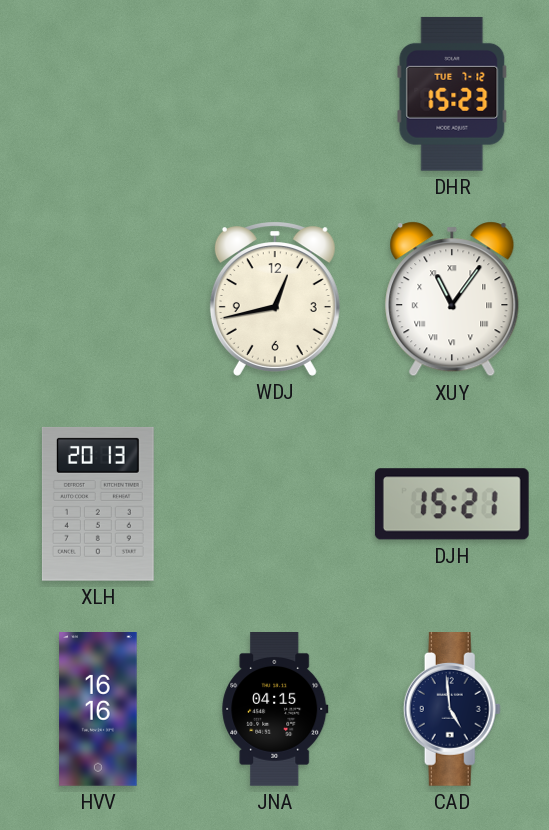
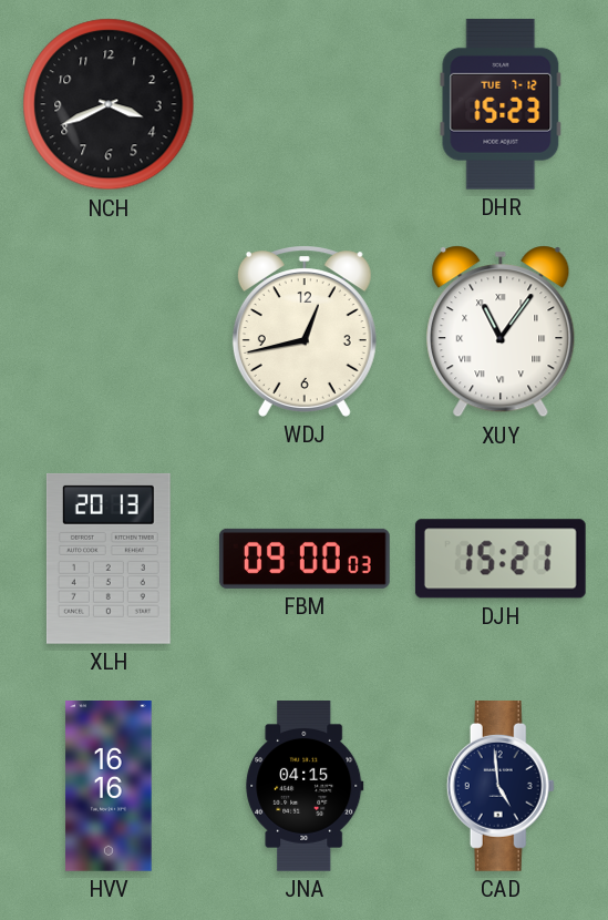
NCH: none -> 3:41 (109, 104)
FBM: none -> 09:00 (305, 559)
